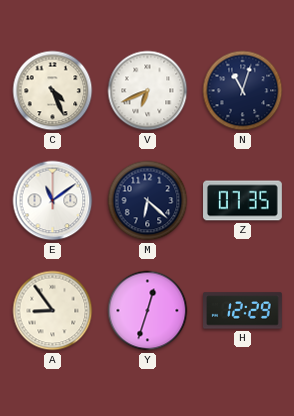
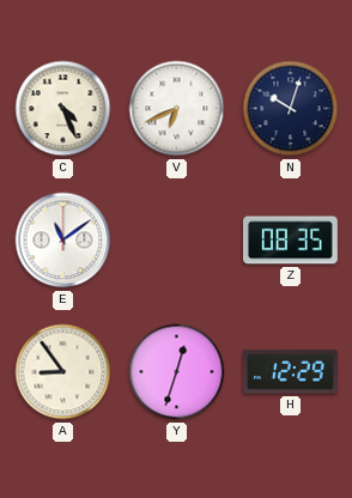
N: 11:03 -> 10:03 (291, 109)
M: 6:22 -> none (148, 201)
Z: 07:35 -> 08:35 (291, 241)
